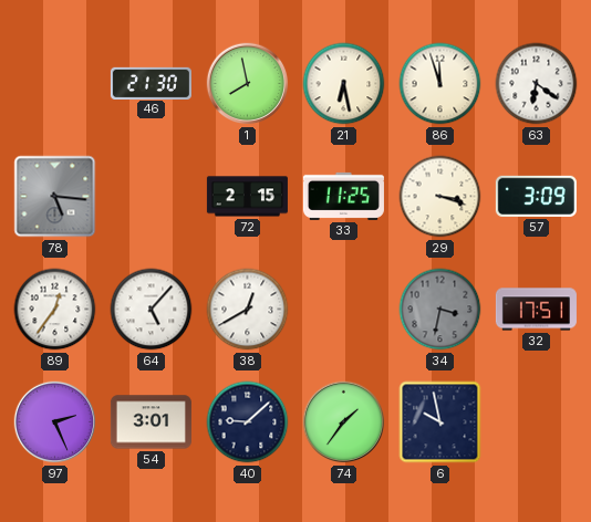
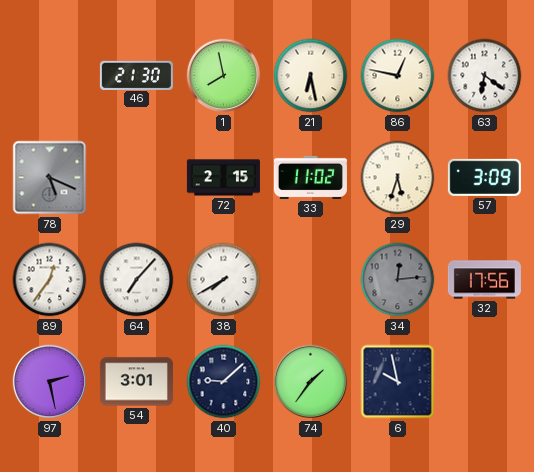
86: 11:57 -> 12:47 (398, 76)
78: 5:16 -> 5:19 (50, 178)
33: 11:25 -> 11:02 (310, 177)
29: 3:18 -> 5:33 (398, 178)
64: 5:07 -> 7:07 (137, 280)
38: 12:40 -> 7:40 (224, 280)
34: 3:32 -> 12:14 (398, 280)
32: 17:51 -> 17:56 (484, 280)
97: 2:26 -> 2:28 (50, 382)
